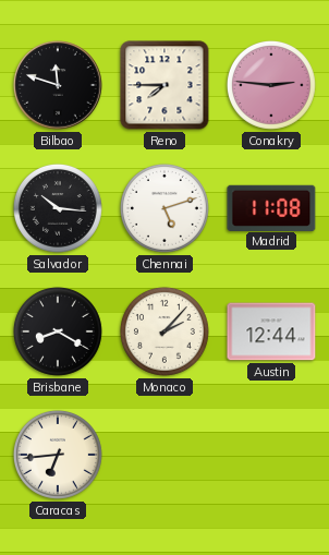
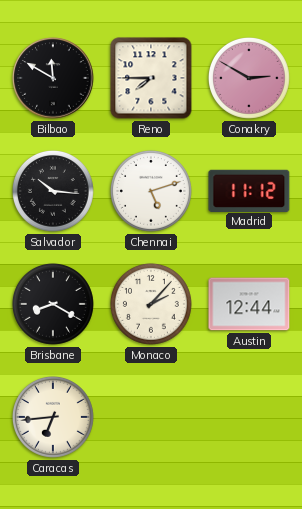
Bilbao: 11:48 -> 11:50 (53, 78)
Conakry: 2:46 -> 2:50 (249, 78)
Madrid: 11:08 -> 11:12 (249, 190)
